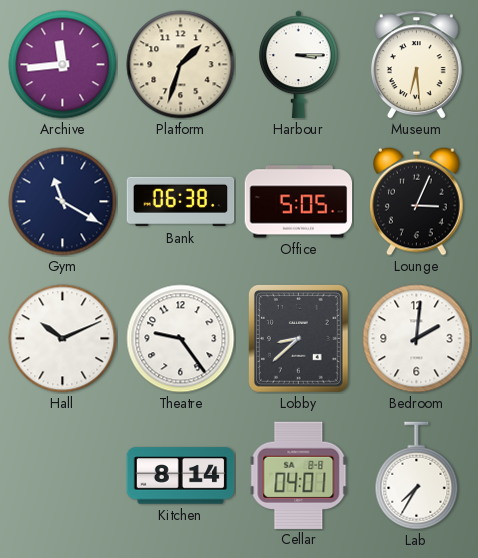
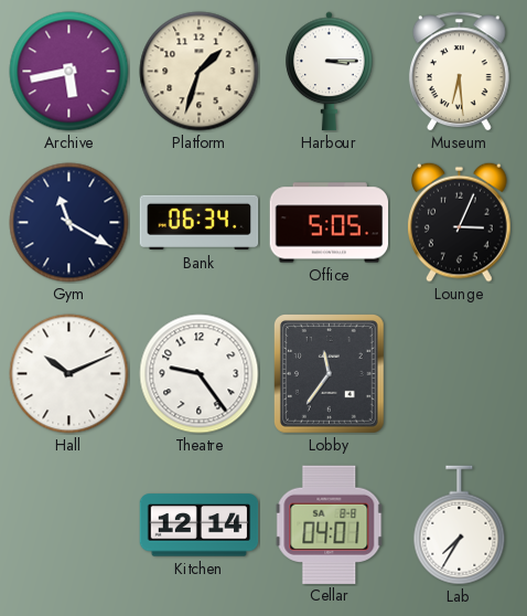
Archive: 11:44 -> 5:43 (69, 72)
Bank: 06:38 -> 06:34 (200, 223)
Lobby: 8:38 -> 11:36 (330, 374)
Bedroom: 2:01 -> none (417, 339)
Kitchen: 8:14 -> 12:14 (200, 525)
